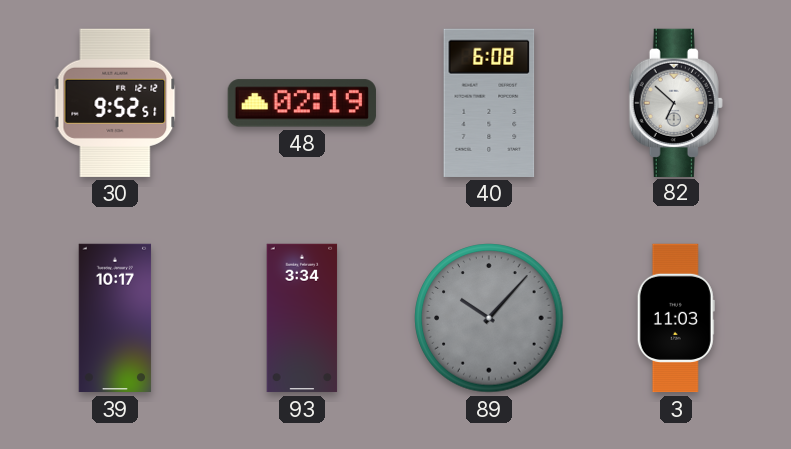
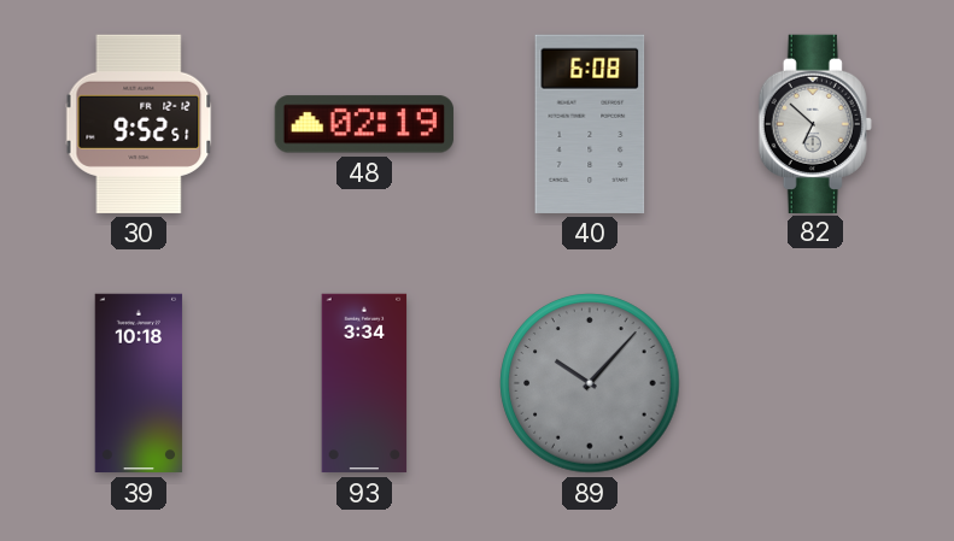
39: 10:17 -> 10:18 (139, 383)
3: 11:03 -> none (676, 318)
